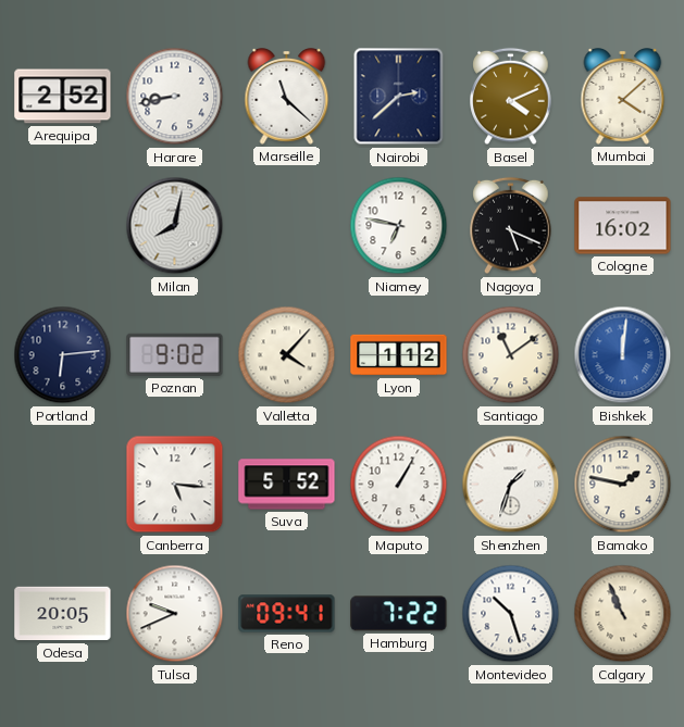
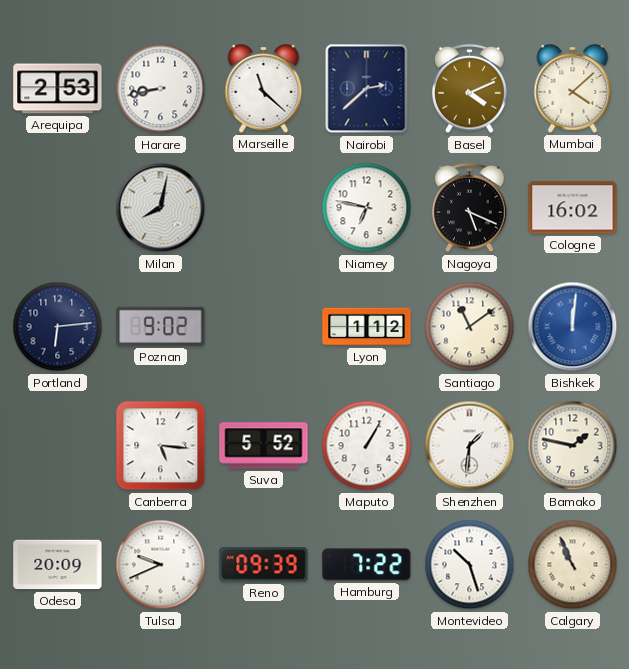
Arequipa: 2:52 -> 2:53 (58, 89)
Valletta: 4:07 -> none (287, 355)
Shenzhen: 1:33 -> 1:31 (470, 446)
Odesa: 20:05 -> 20:09 (58, 565)
Reno: 09:41 -> 09:39 (264, 565)
